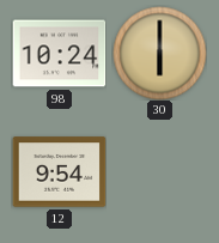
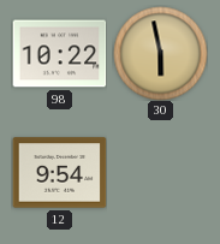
98: 10:24 -> 10:22 (59, 54)
30: 6:00 -> 5:58 (160, 53)
